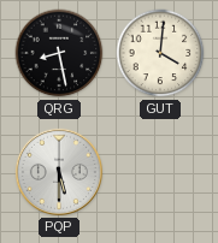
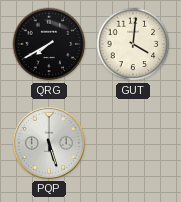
QRG: 8:28 -> 7:40 (49, 44)
PQP: 5:30 -> 5:27 (49, 143)
